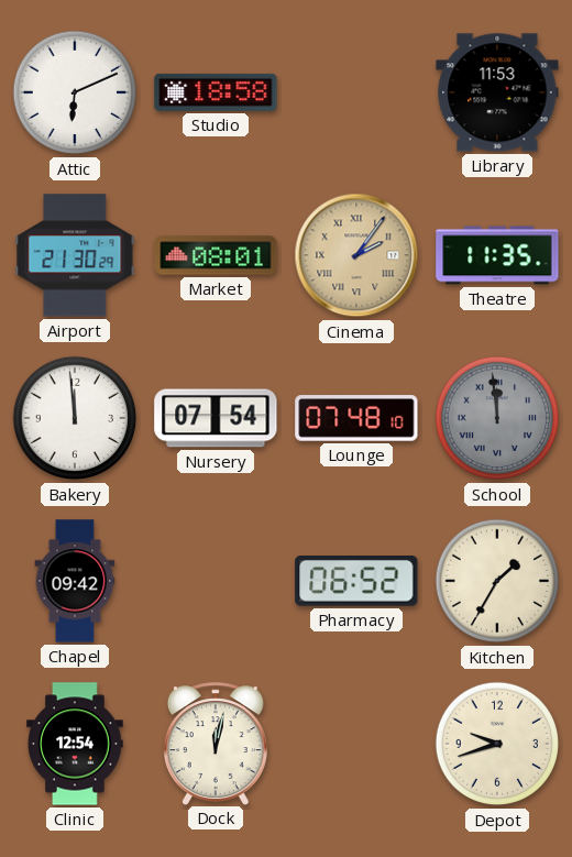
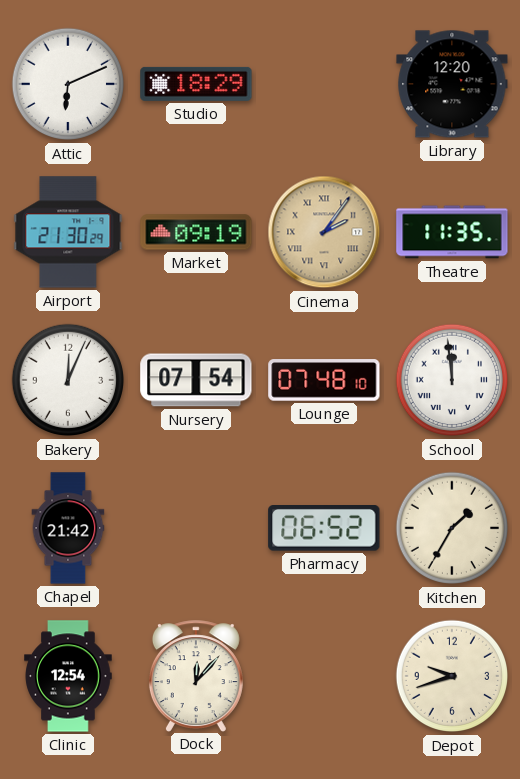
Studio: 18:58 -> 18:29 (196, 84)
Library: 11:53 -> 12:20 (452, 84)
Market: 08:01 -> 09:19 (196, 232)
Bakery: 11:59 -> 12:04 (68, 380)
School dial: grey -> white (452, 380)
Chapel: 09:42 -> 21:42 (68, 528)
Dock: 12:02 -> 12:07 (196, 676)
